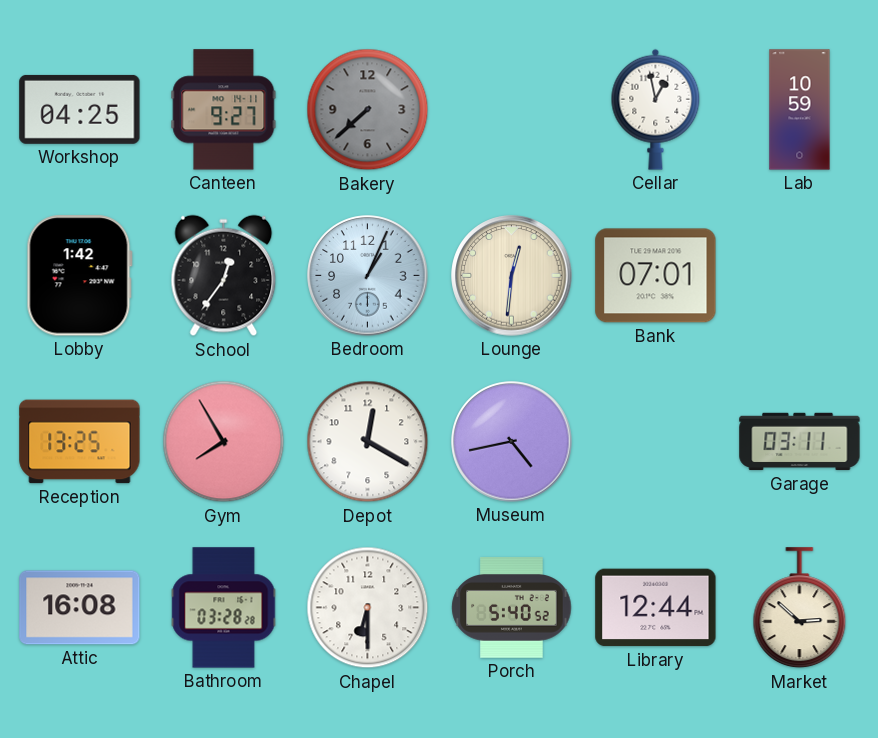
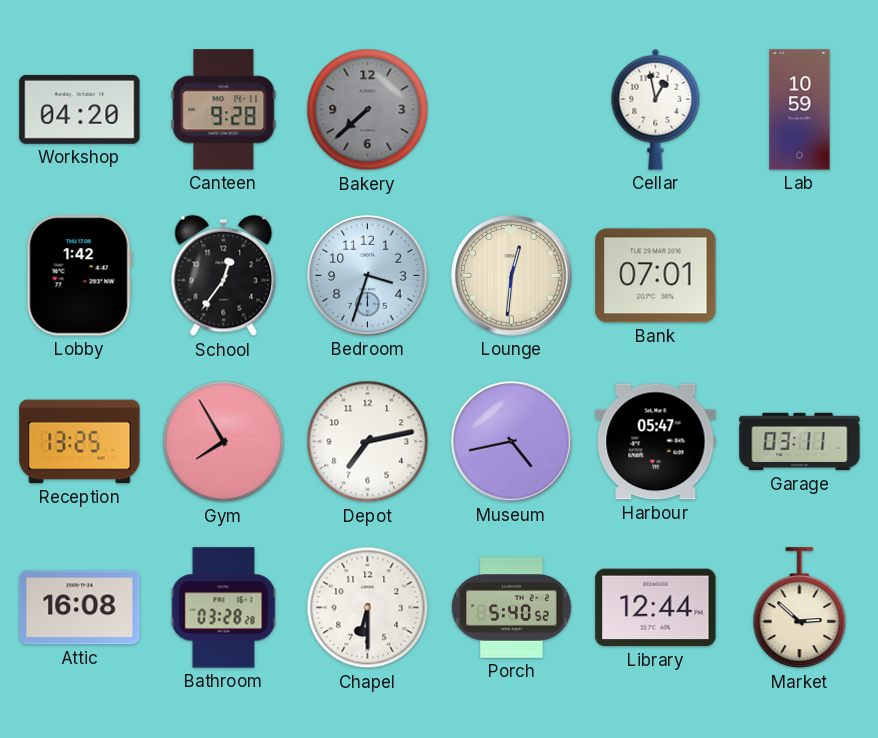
Workshop: 04:25 -> 04:20 (80, 109)
Canteen: 9:27 -> 9:28 (224, 110)
Bedroom: 1:04 -> 3:33 (368, 276)
Depot: 12:20 -> 7:13 (368, 442)
Harbour: none -> 05:47 (656, 442)
